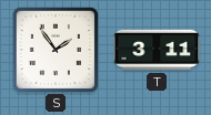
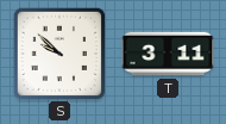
S: 1:54 -> 9:52 (58, 52)
